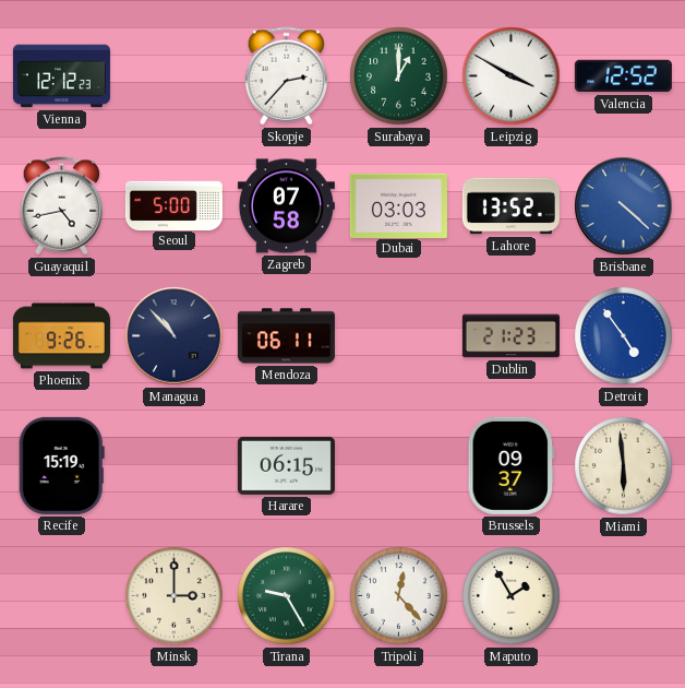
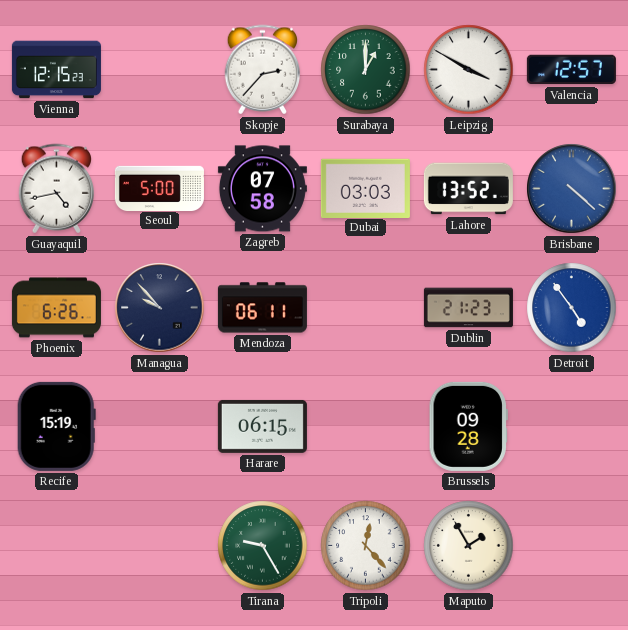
Vienna: 12:12 -> 12:15 (56, 70)
Valencia: 12:52 -> 12:57 (571, 70)
Phoenix: 9:26 -> 6:26 (56, 308)
Managua: 10:53 -> 9:53 (160, 308)
Brussels: 09:37 -> 09:28 (468, 426)
Miami: 5:59 -> none (624, 466)
Minsk: 3:00 -> none (175, 596)
